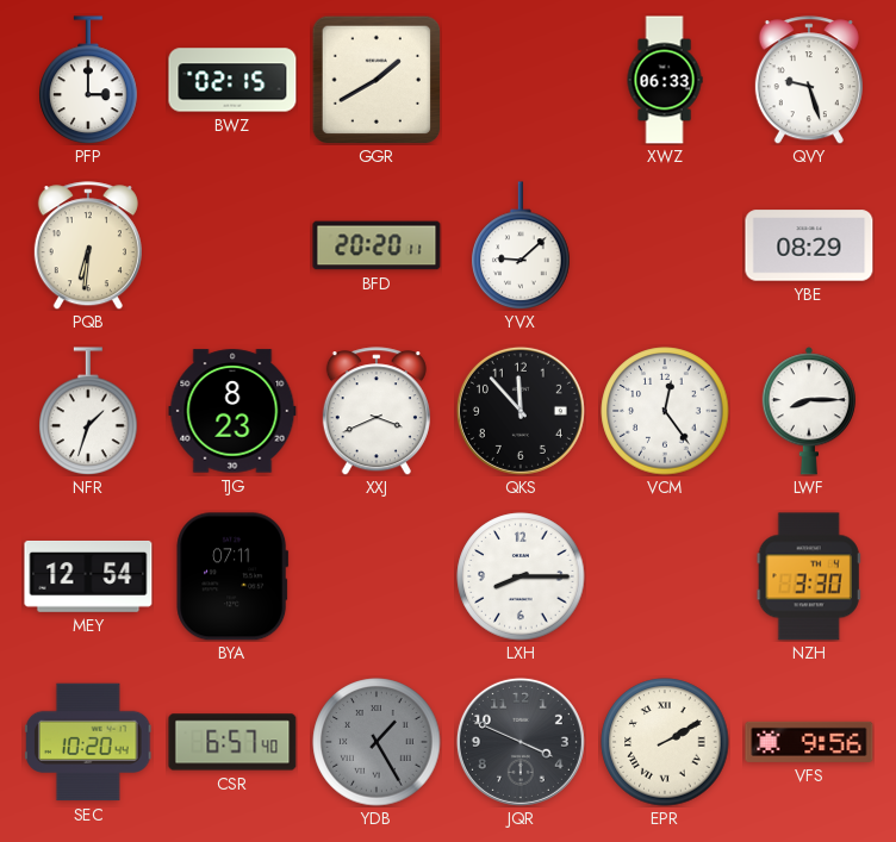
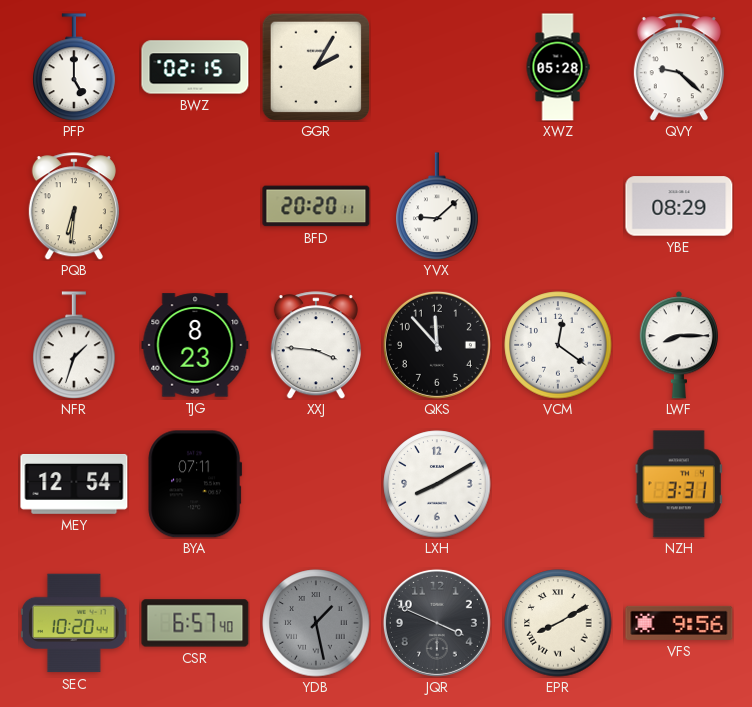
PFP: 3:00 -> 5:00 (74, 67)
GGR: 1:40 -> 2:05 (315, 66)
XWZ: 06:33 -> 05:28 (558, 67)
QVY: 9:27 -> 9:22 (679, 67)
XXJ: 3:41 -> 3:46 (316, 345)
VCM: 12:24 -> 12:21 (558, 345)
LXH: 8:15 -> 8:10 (437, 484)
NZH: 3:30 -> 3:31 (679, 484)
YDB: 1:25 -> 1:28 (316, 623)
EPR: 2:10 -> 8:10 (558, 623)
